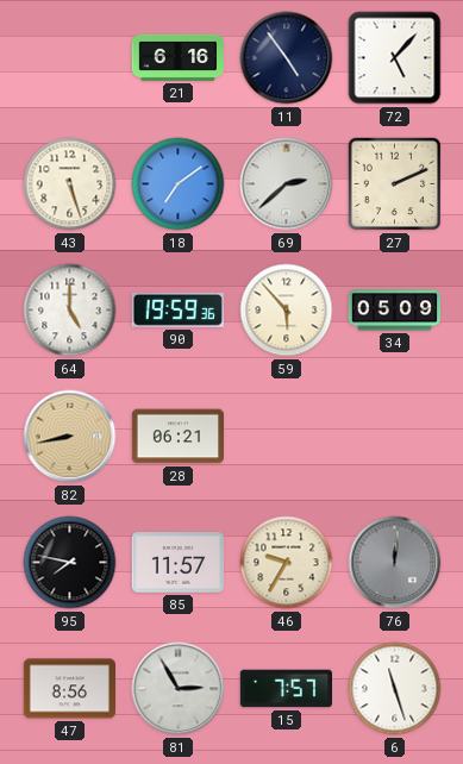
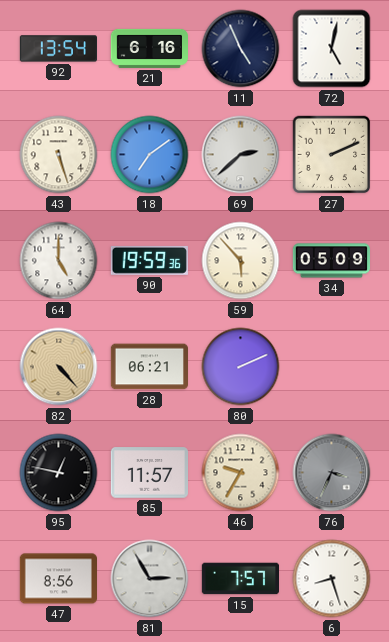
92: none -> 13:54 (58, 49)
11: 4:54 -> 4:56 (241, 49)
72: 5:07 -> 5:02 (332, 49)
82: 8:43 -> 4:23 (59, 367)
80: none -> 2:11 (241, 367)
95: 7:47 -> 12:47 (59, 473)
76: 12:01 -> 3:34 (332, 473)
6: 11:27 -> 8:27 (332, 579)
